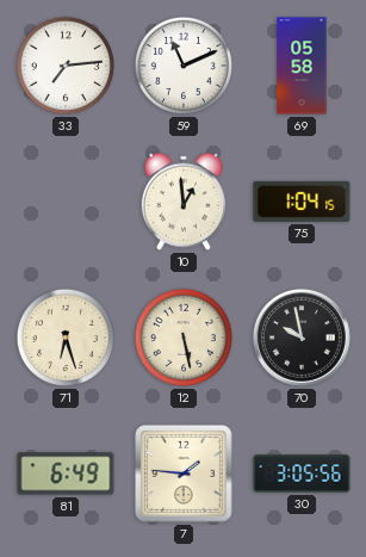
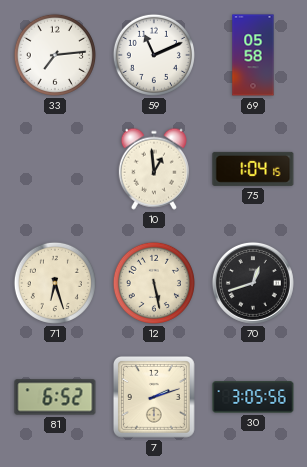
70: 9:58 -> 12:42 (253, 283)
81: 6:49 -> 6:52 (55, 397)
7: 1:46 -> 2:12 (154, 397)
